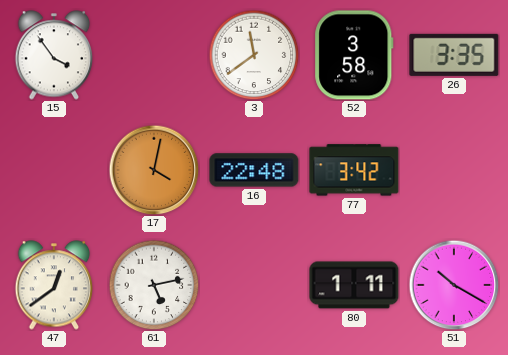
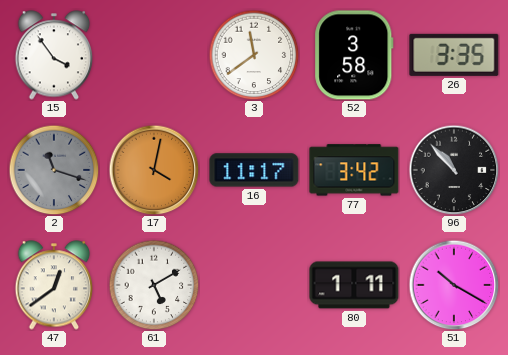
2: none -> 11:18 (54, 170)
16: 22:48 -> 11:17 (254, 170)
96: none -> 10:53 (454, 170)
61: 5:13 -> 5:10 (154, 285)
